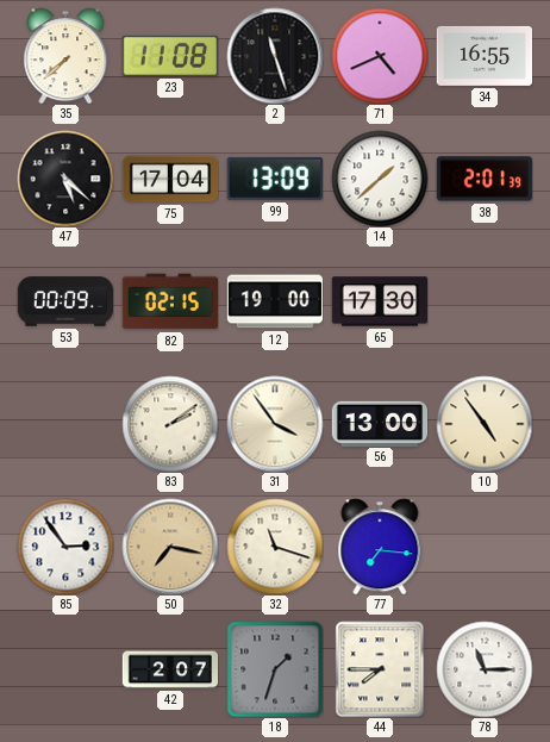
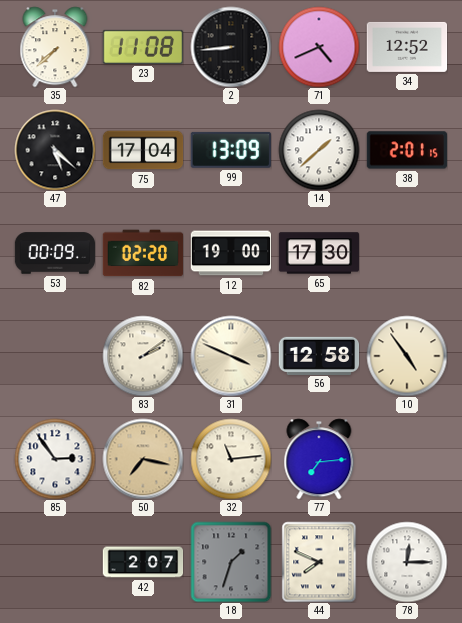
2: 11:27 -> 8:44 (231, 47)
34: 16:55 -> 12:52 (407, 47)
38: 2:01:39 -> 2:01:15 (407, 150)
82: 02:15 -> 02:20 (143, 253)
31: 3:54 -> 3:49 (231, 356)
56: 13:00 -> 12:58 (319, 355)
32: 11:18 -> 11:14 (231, 459)
77: 7:16 -> 7:14 (319, 459)
44: 7:45 -> 7:49 (319, 562)
78: 11:15 -> 12:15 (407, 562)
